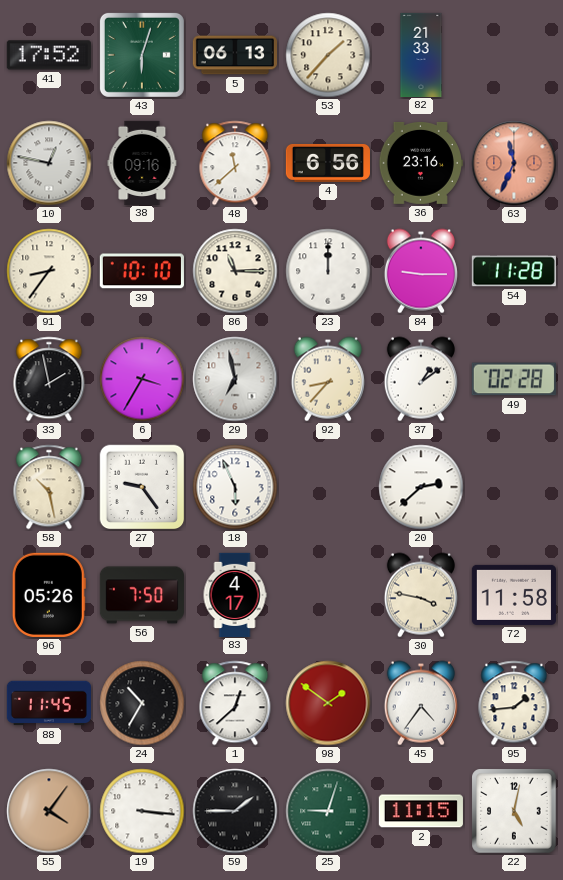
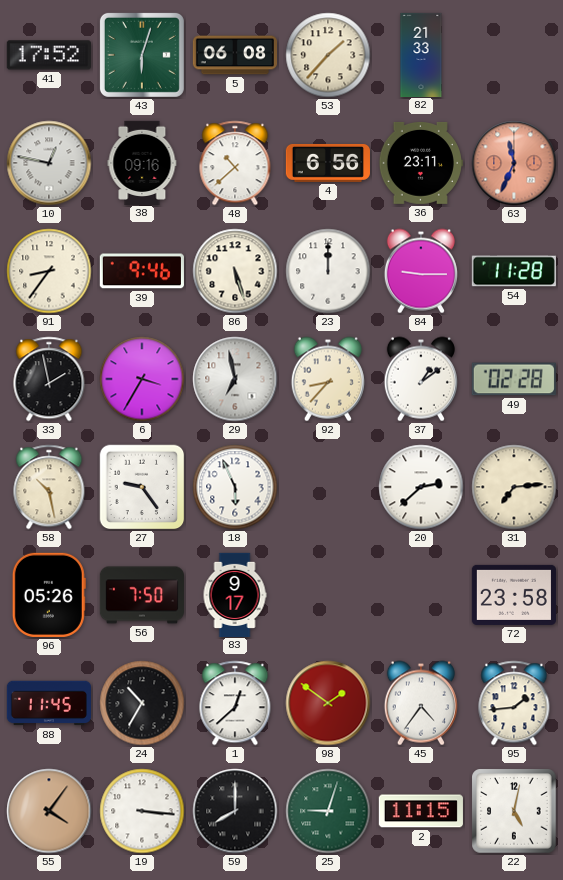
5: 06:13 -> 06:08 (234, 55)
48: 11:38 -> 10:38 (235, 163)
36: 23:16 -> 23:11 (421, 163)
39: 10:10 -> 9:46 (142, 271)
86: 11:15 -> 5:27 (235, 271)
31: none -> 7:14 (514, 487)
83: 4:17 -> 9:17 (235, 594)
30: 3:47 -> none (421, 595)
72: 11:58 -> 23:58 (514, 595)
59: 1:45 -> 8:00 (235, 811)
